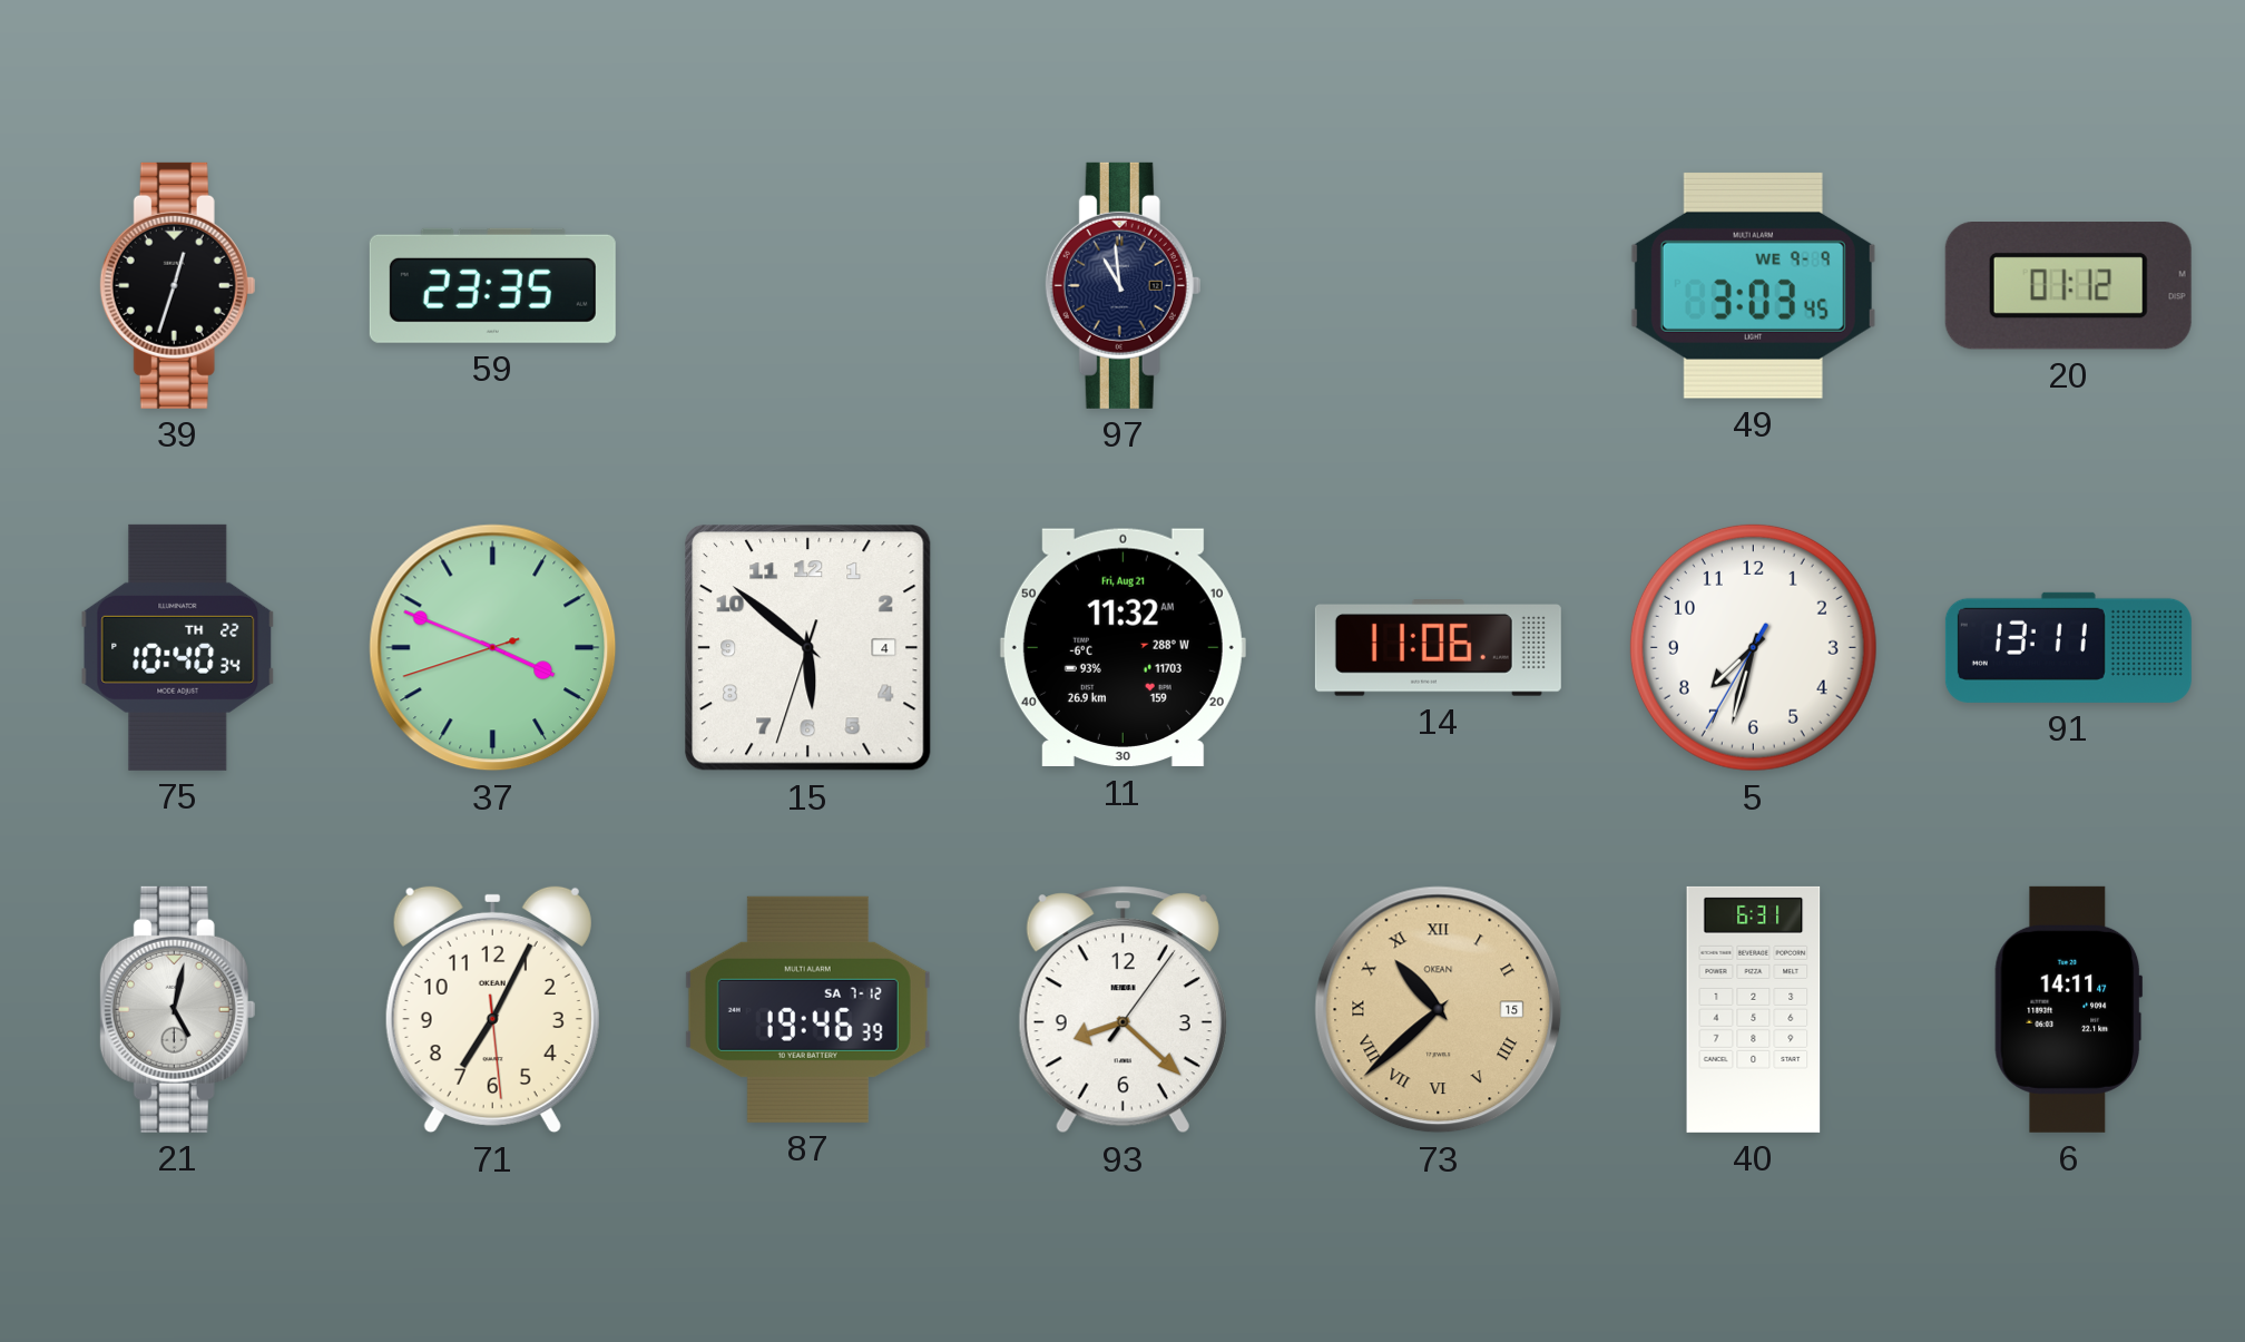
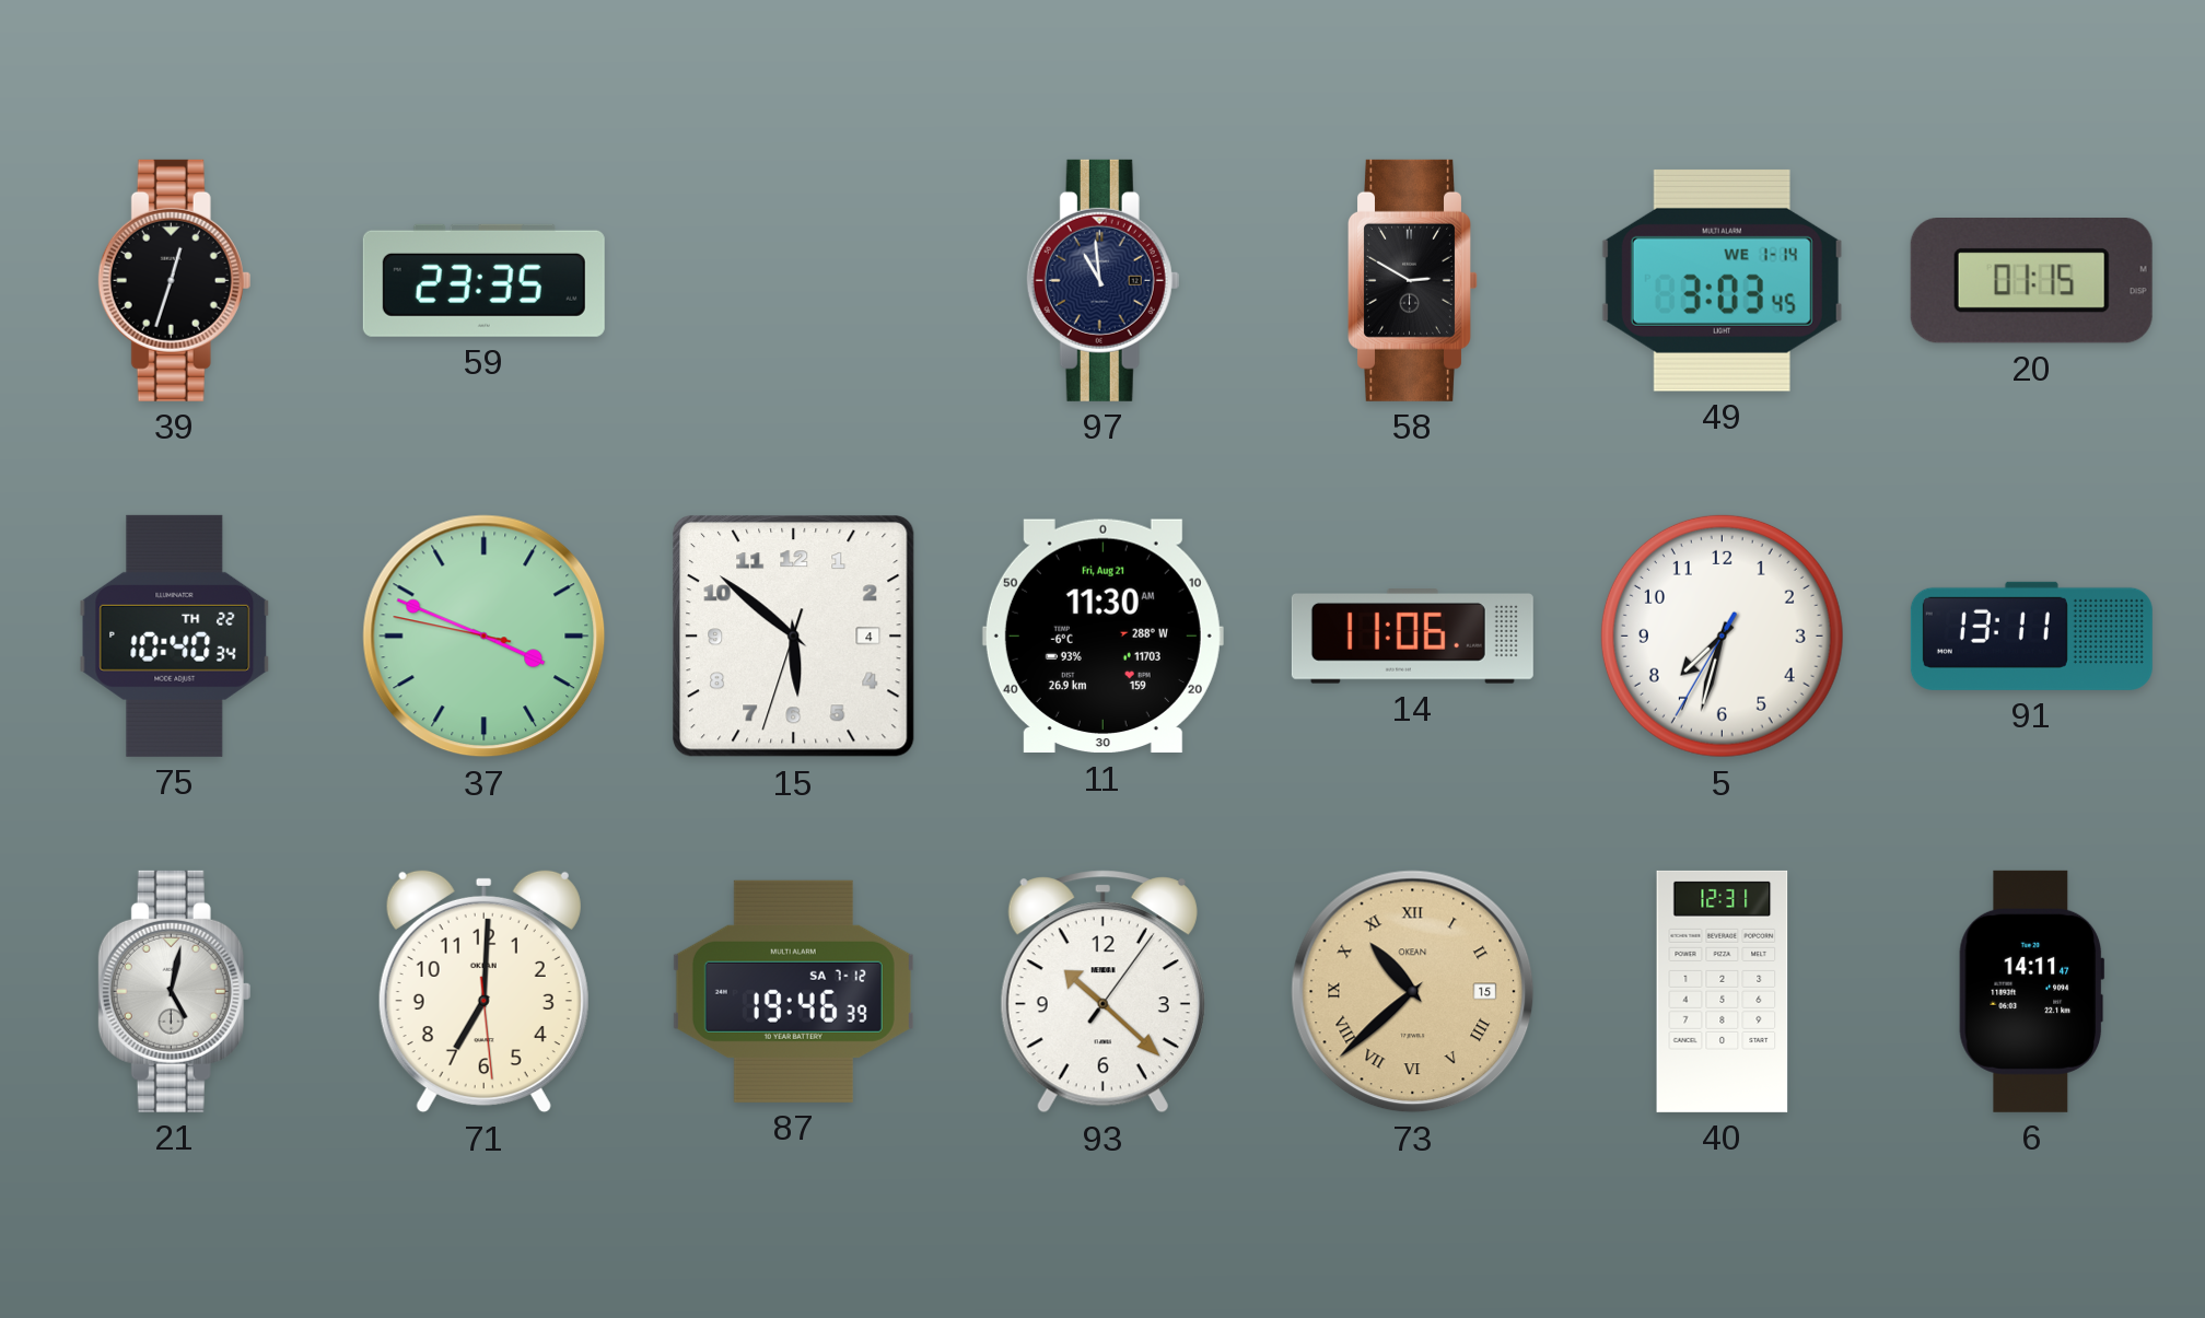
58: none -> 2:50 (1413, 280)
49 date: WE 9-9 -> WE 1-14 (1722, 280)
20: 01:12 -> 01:15 (2031, 281)
37: 3:48:42 -> 3:48:47 (485, 637)
11: 11:32 -> 11:30 (1102, 637)
71: 7:04 -> 7:00 (483, 991)
93: 8:22 -> 10:22 (1102, 992)
40: 6:31 -> 12:31 (1723, 991)
